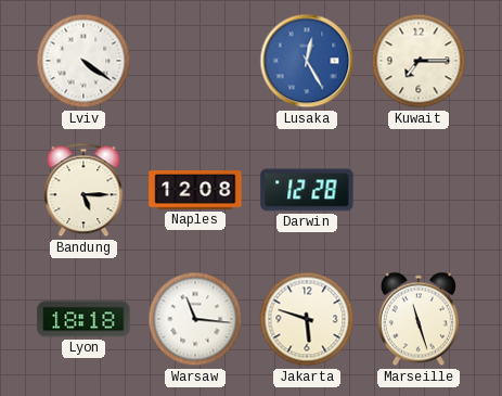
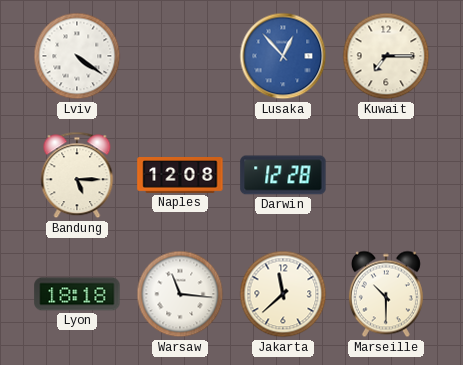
Lusaka: 12:25 -> 12:53 (283, 56)
Jakarta: 5:48 -> 11:38 (283, 294)
Marseille: 11:27 -> 10:30 (386, 294)
